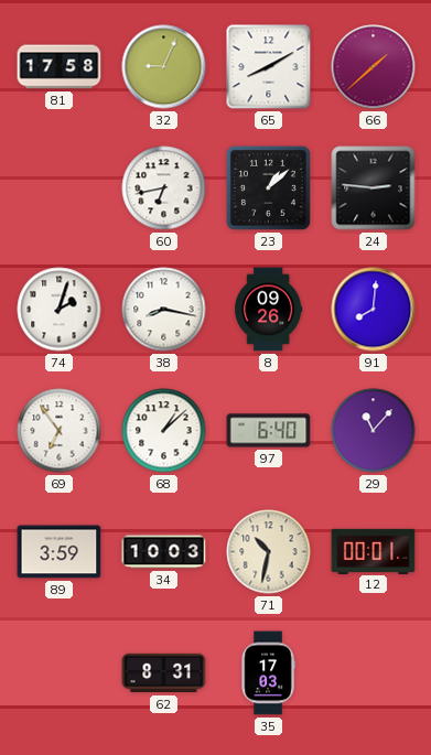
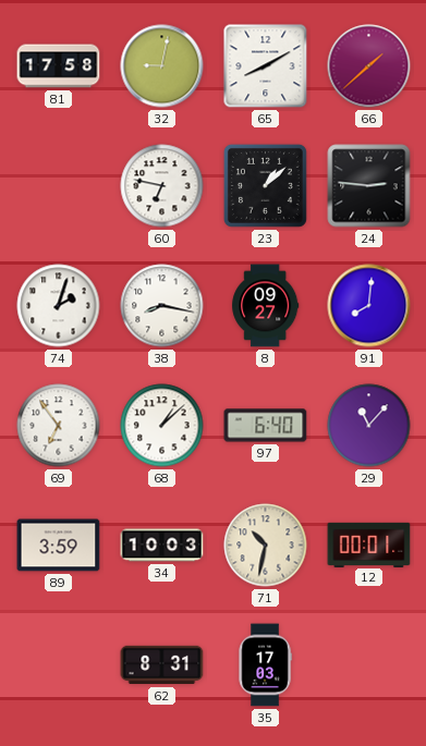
32: 9:04 -> 9:02 (162, 66)
60: 6:43 -> 6:47 (162, 186)
8: 09:26 -> 09:27 (266, 306)
